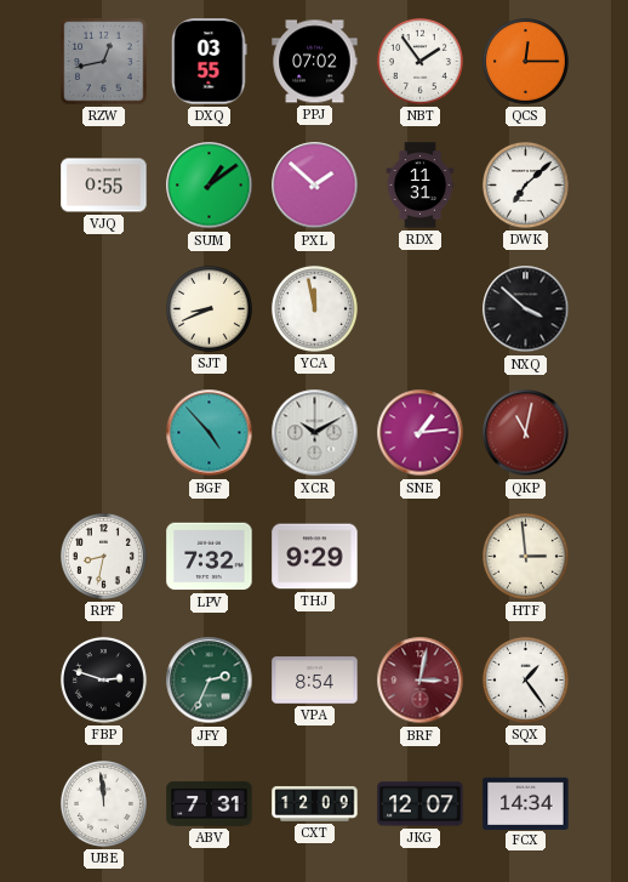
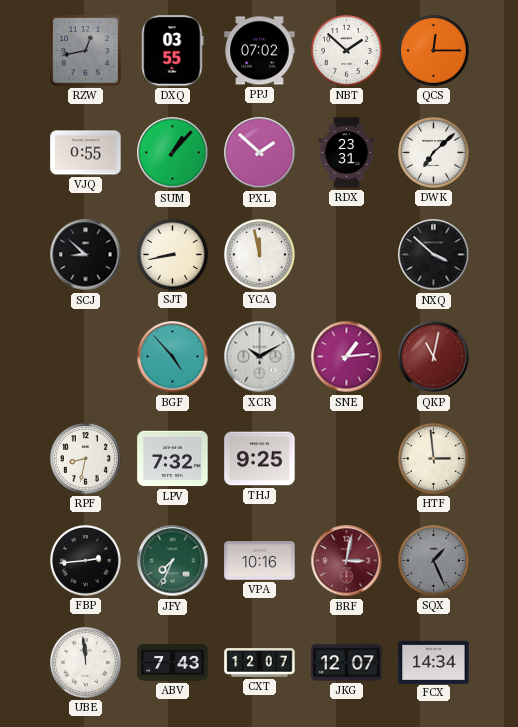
NBT: 1:54 -> 1:52 (346, 50)
SUM: 1:09 -> 1:07 (173, 153)
RDX: 11:31 -> 23:31 (347, 153)
SCJ: none -> 8:52 (86, 255)
SJT: 8:41 -> 8:43 (172, 254)
THJ: 9:29 -> 9:25 (260, 459)
FBP: 2:48 -> 2:44 (85, 560)
JFY: 2:34 -> 7:34 (173, 561)
VPA: 8:54 -> 10:16 (260, 561)
SQX: 1:24 -> 1:26 (433, 560)
SQX dial: white -> grey (433, 560)
ABV: 7:31 -> 7:43 (173, 663)
CXT: 12:09 -> 12:07 (260, 663)
